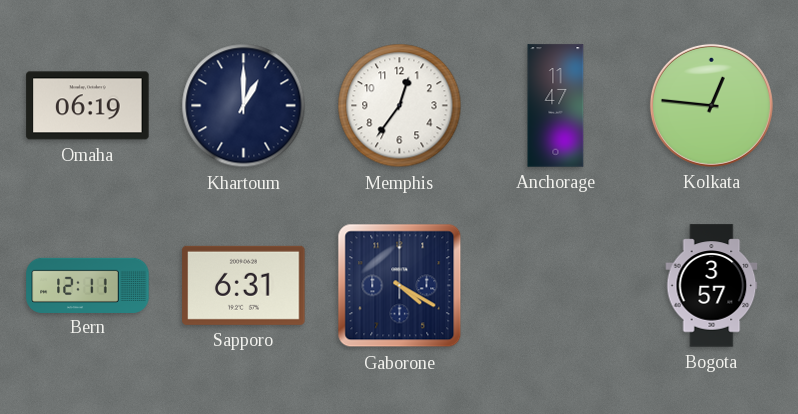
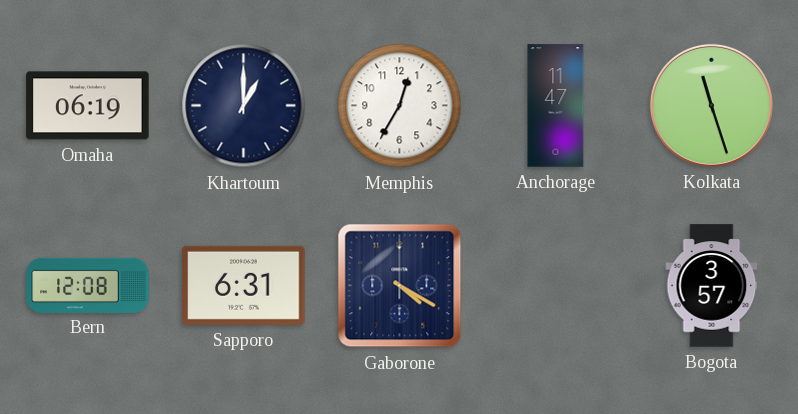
Memphis: 12:36 -> 12:35 (400, 106)
Kolkata: 12:46 -> 11:27 (711, 105)
Bern: 12:11 -> 12:08 (88, 285)
